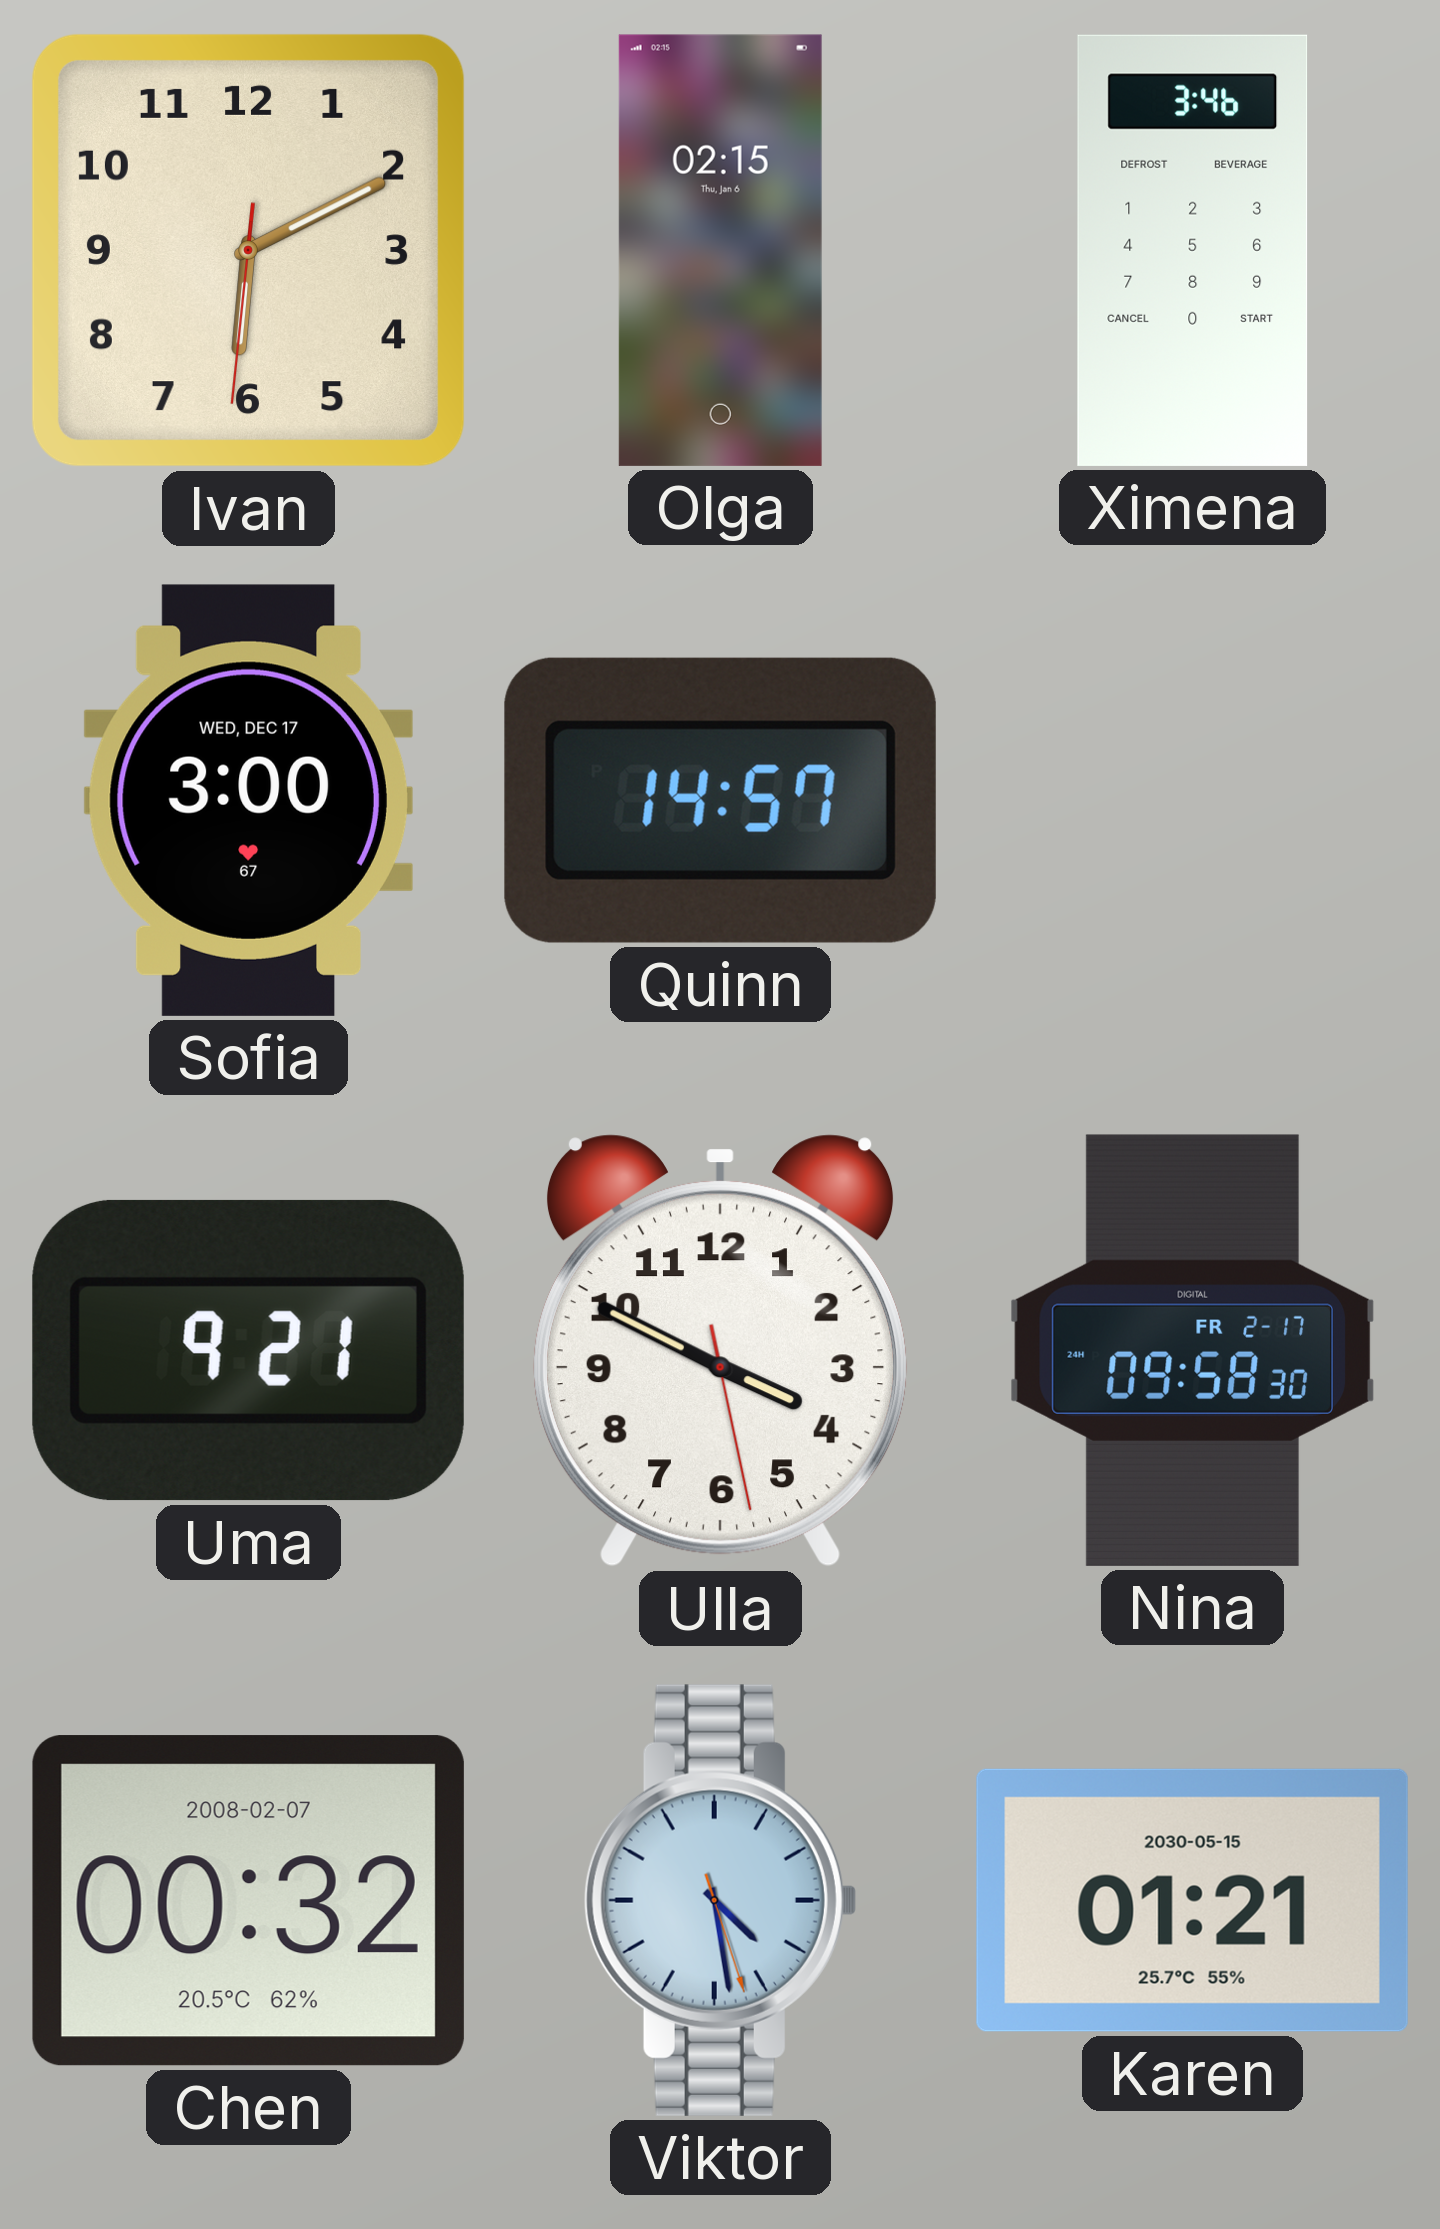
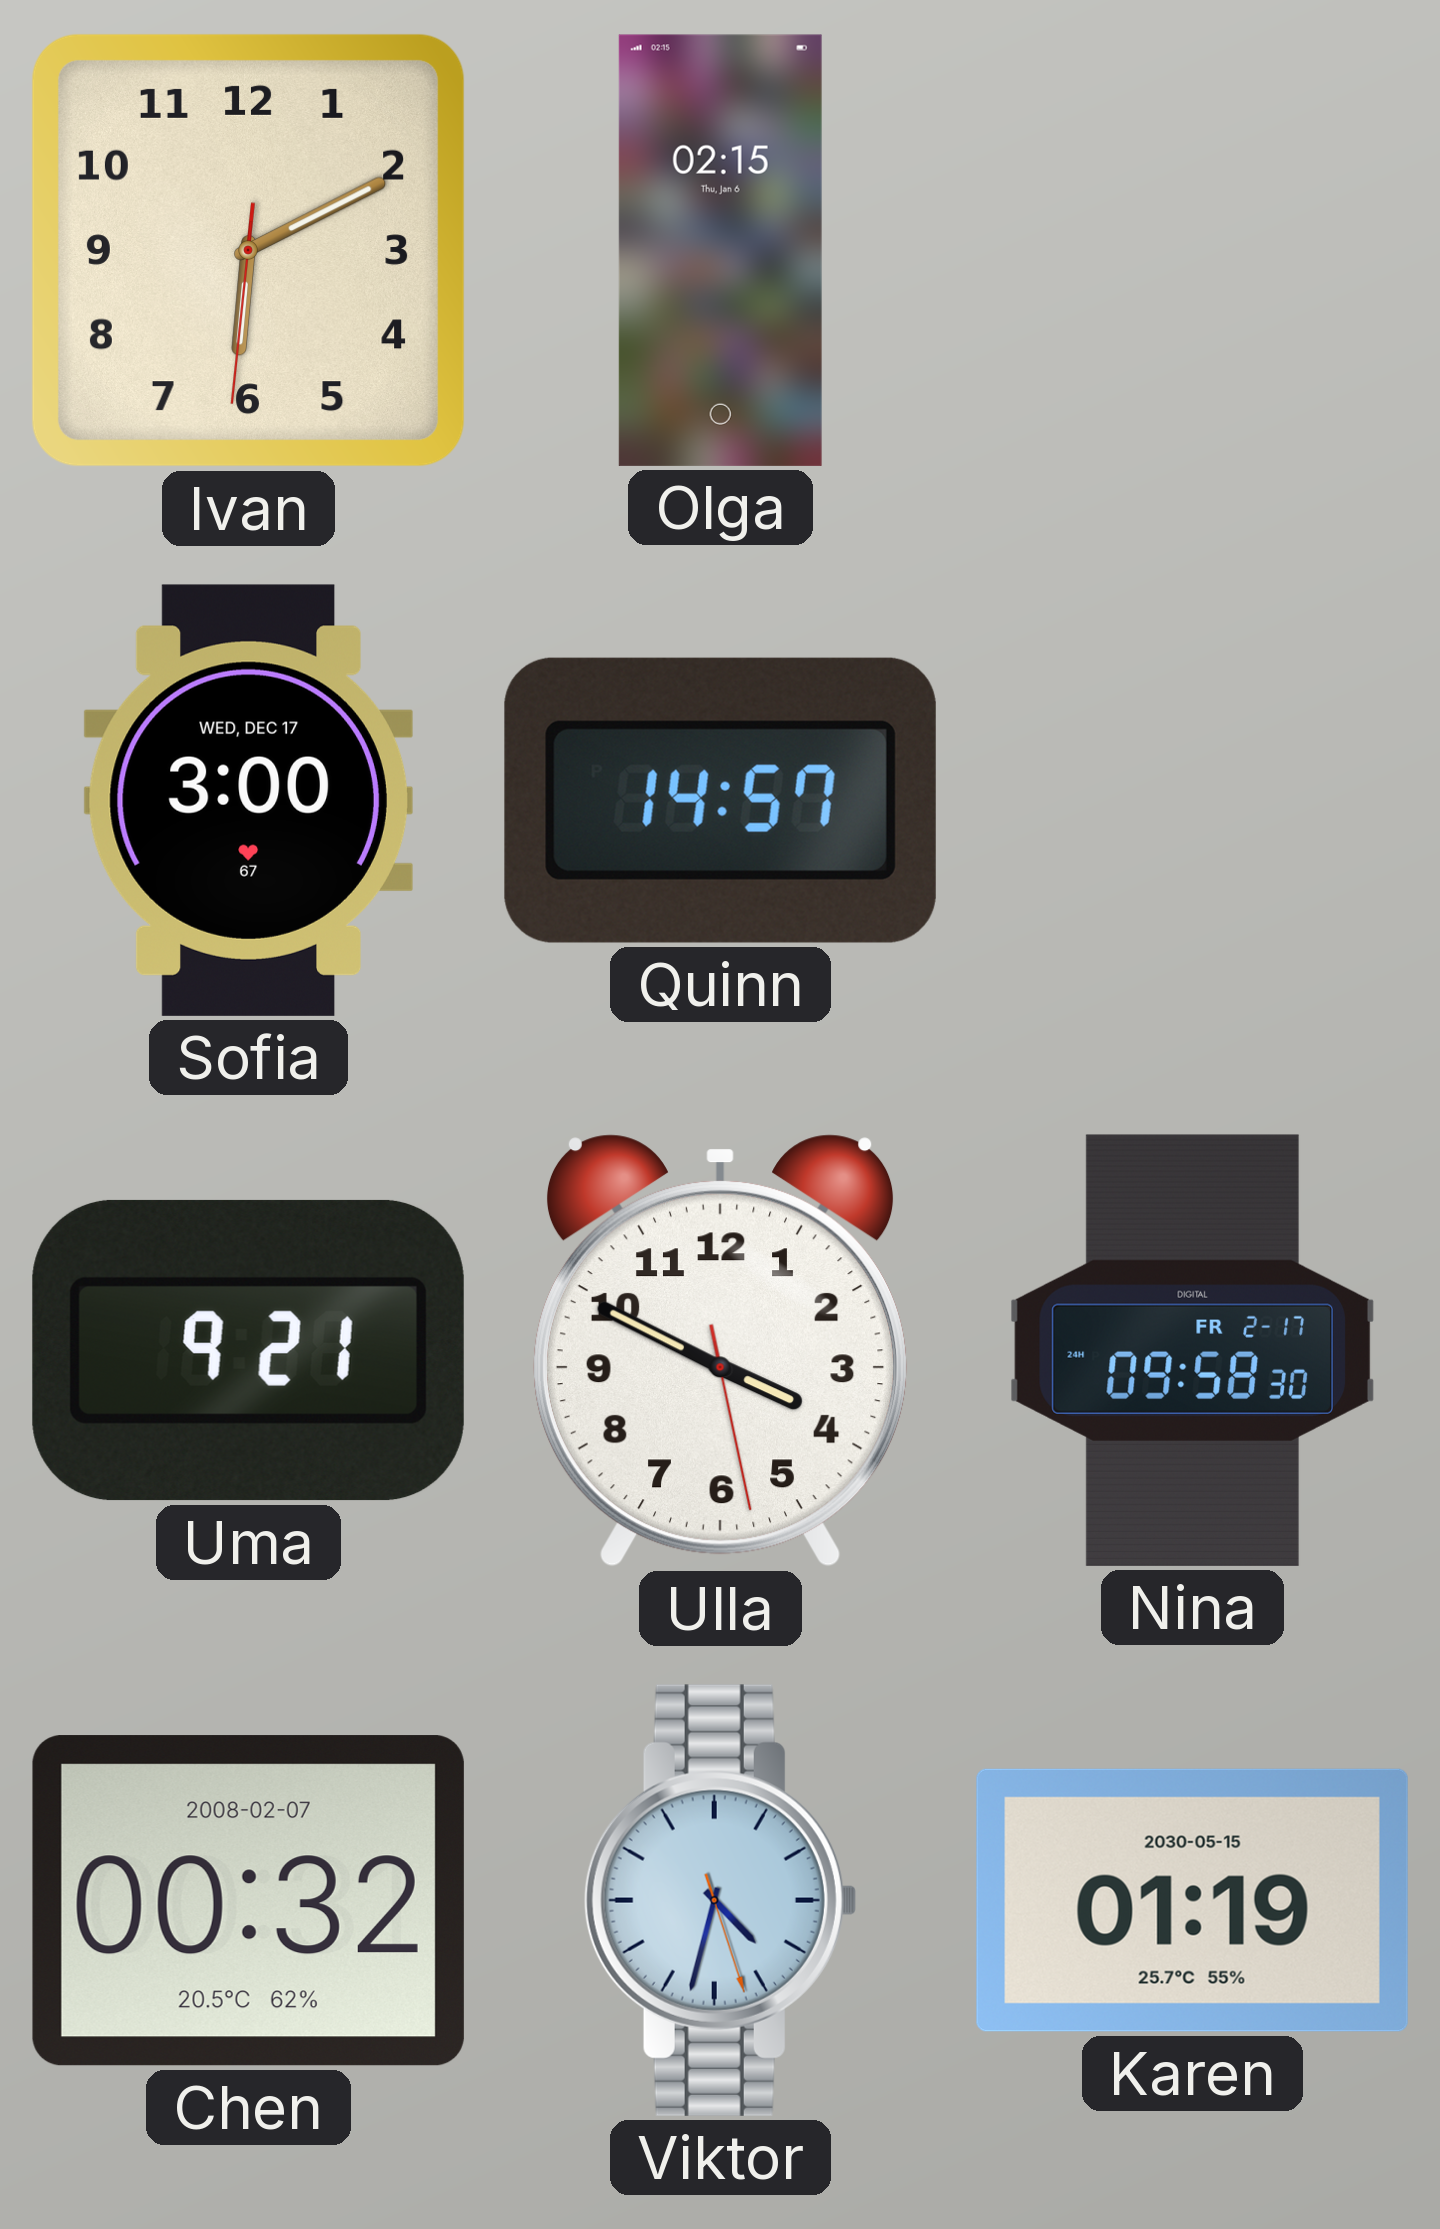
Ximena: 3:46 -> none (1193, 250)
Viktor: 4:28 -> 4:32 (720, 1900)
Karen: 01:21 -> 01:19 (1192, 1900)
